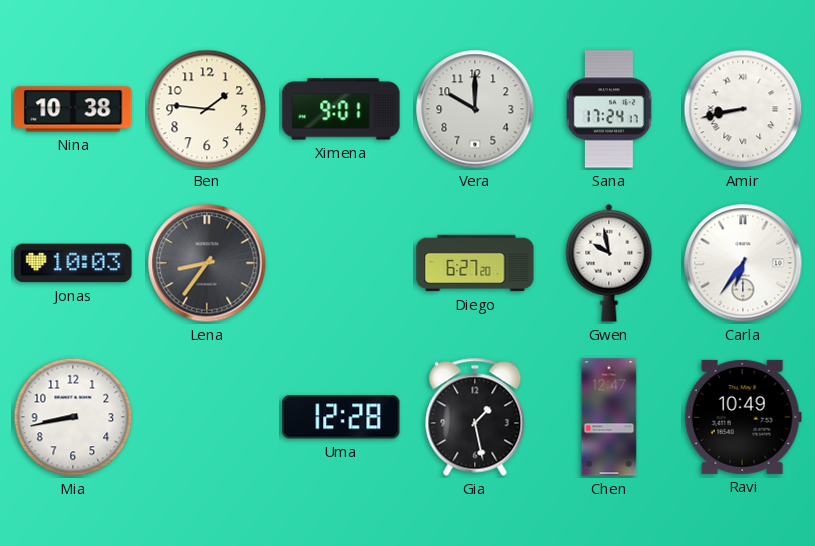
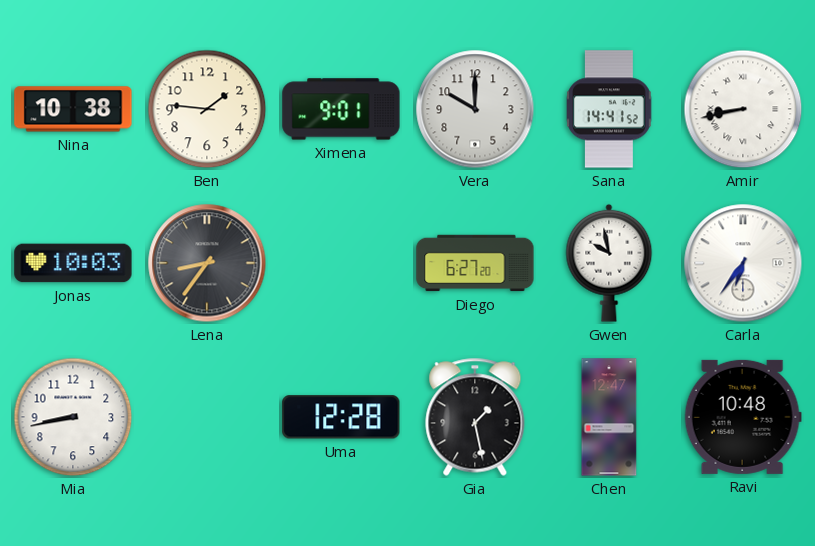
Sana: 17:24 -> 14:41 (610, 109)
Ravi: 10:49 -> 10:48 (743, 417)
